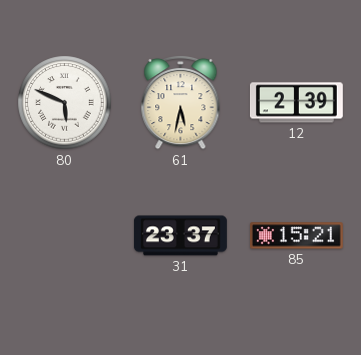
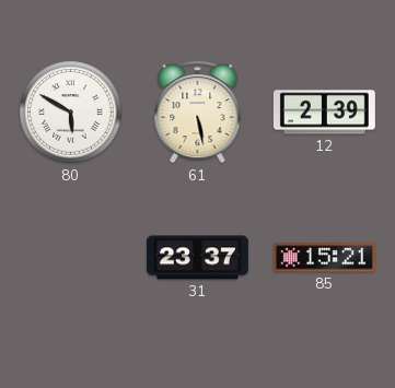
80: 5:49 -> 5:50 (71, 113)
61: 5:32 -> 5:28 (198, 111)
